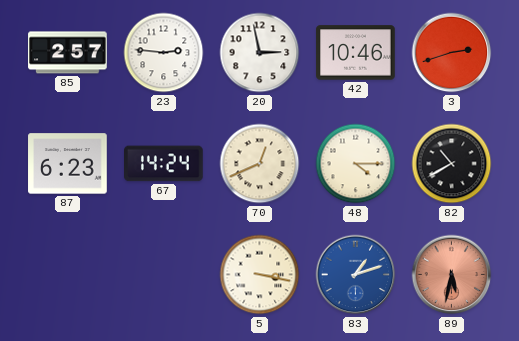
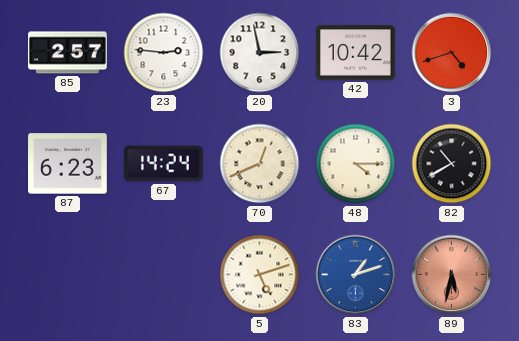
42: 10:46 -> 10:42 (356, 53)
3: 2:42 -> 4:42 (452, 53)
5: 3:17 -> 5:12 (260, 275)
